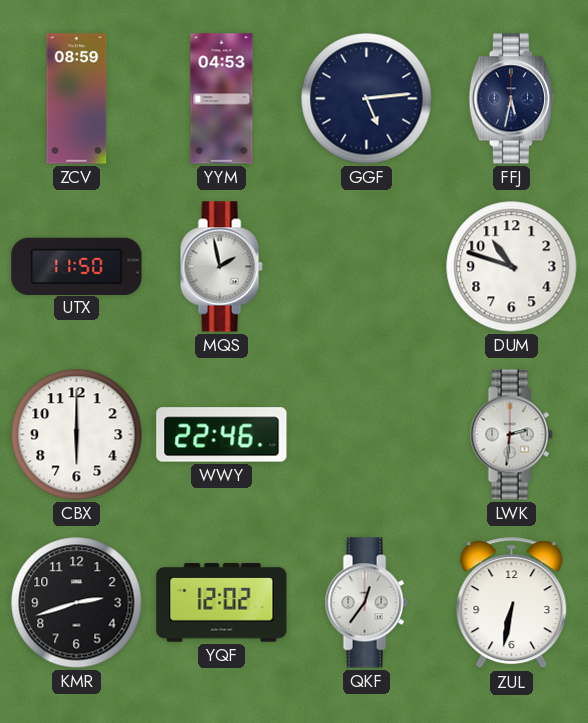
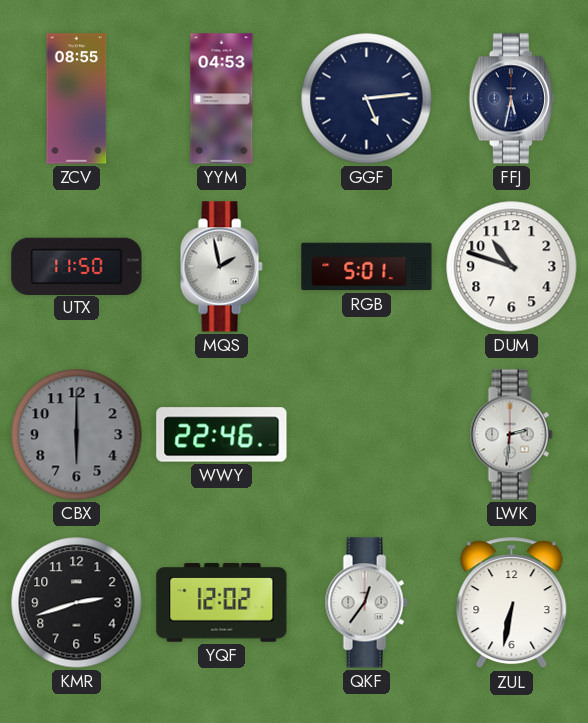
ZCV: 08:59 -> 08:55 (77, 99)
RGB: none -> 5:01 (367, 267)
CBX dial: white -> grey (77, 435)
